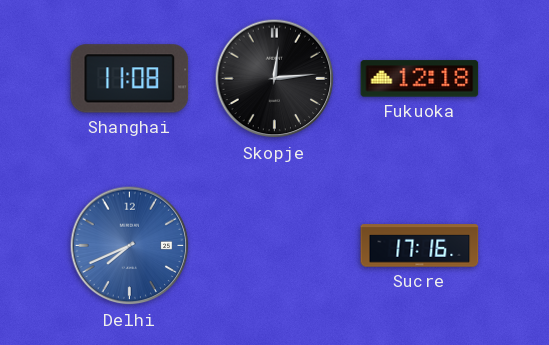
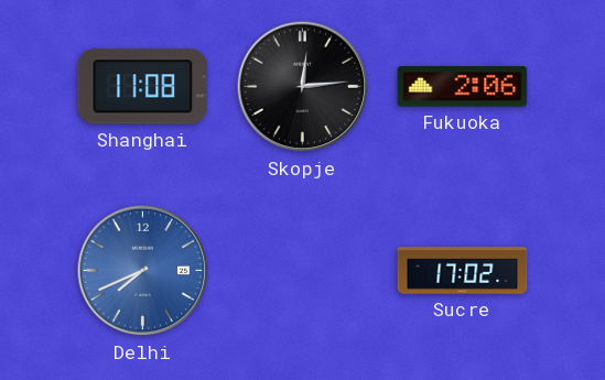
Fukuoka: 12:18 -> 2:06 (463, 87)
Sucre: 17:16 -> 17:02 (463, 271)
